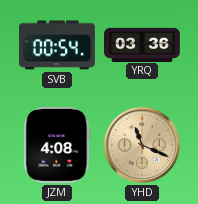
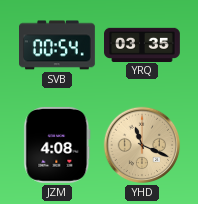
YRQ: 03:36 -> 03:35 (143, 44)
